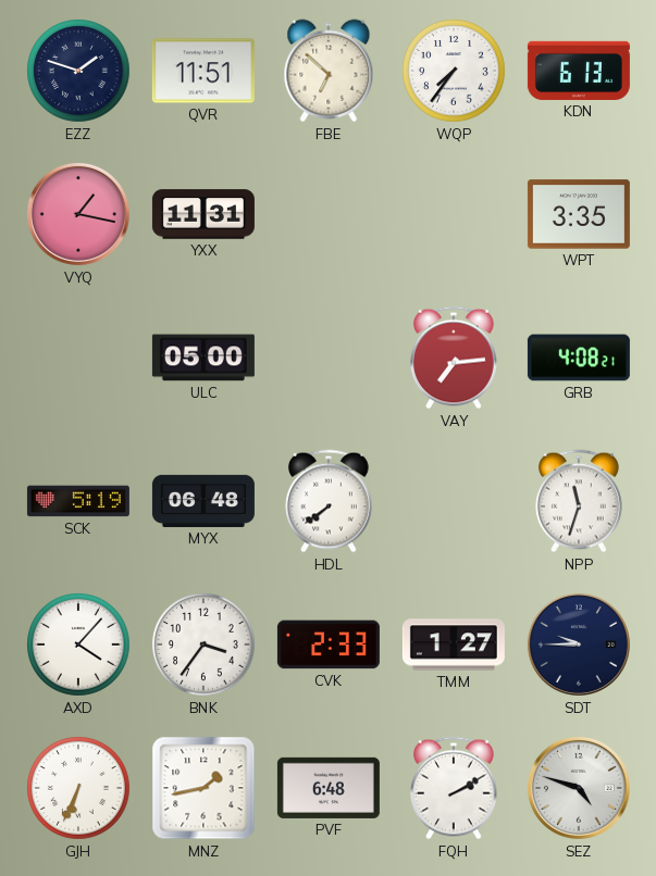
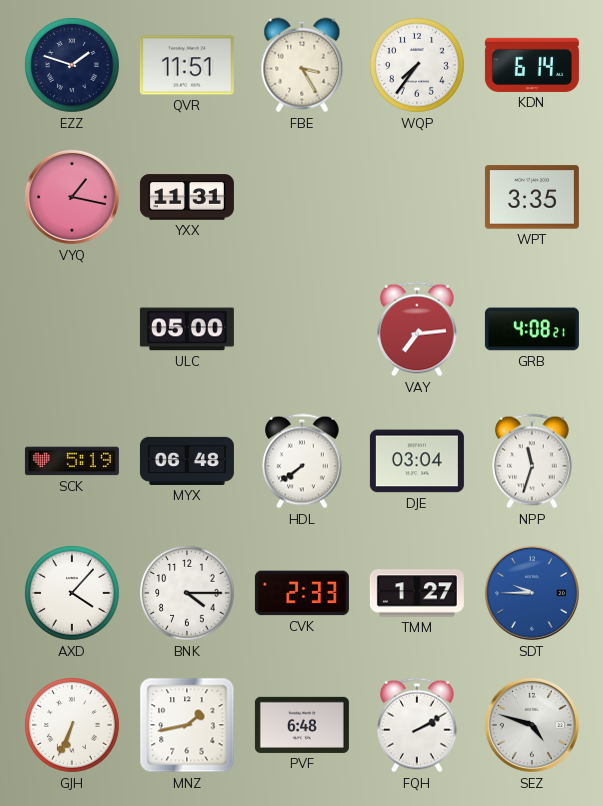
FBE: 6:52 -> 3:25 (302, 65)
KDN: 6:13 -> 6:14 (532, 65)
DJE: none -> 03:04 (417, 461)
BNK: 3:36 -> 4:15 (188, 594)
SDT dial: navy -> blue (532, 593)
